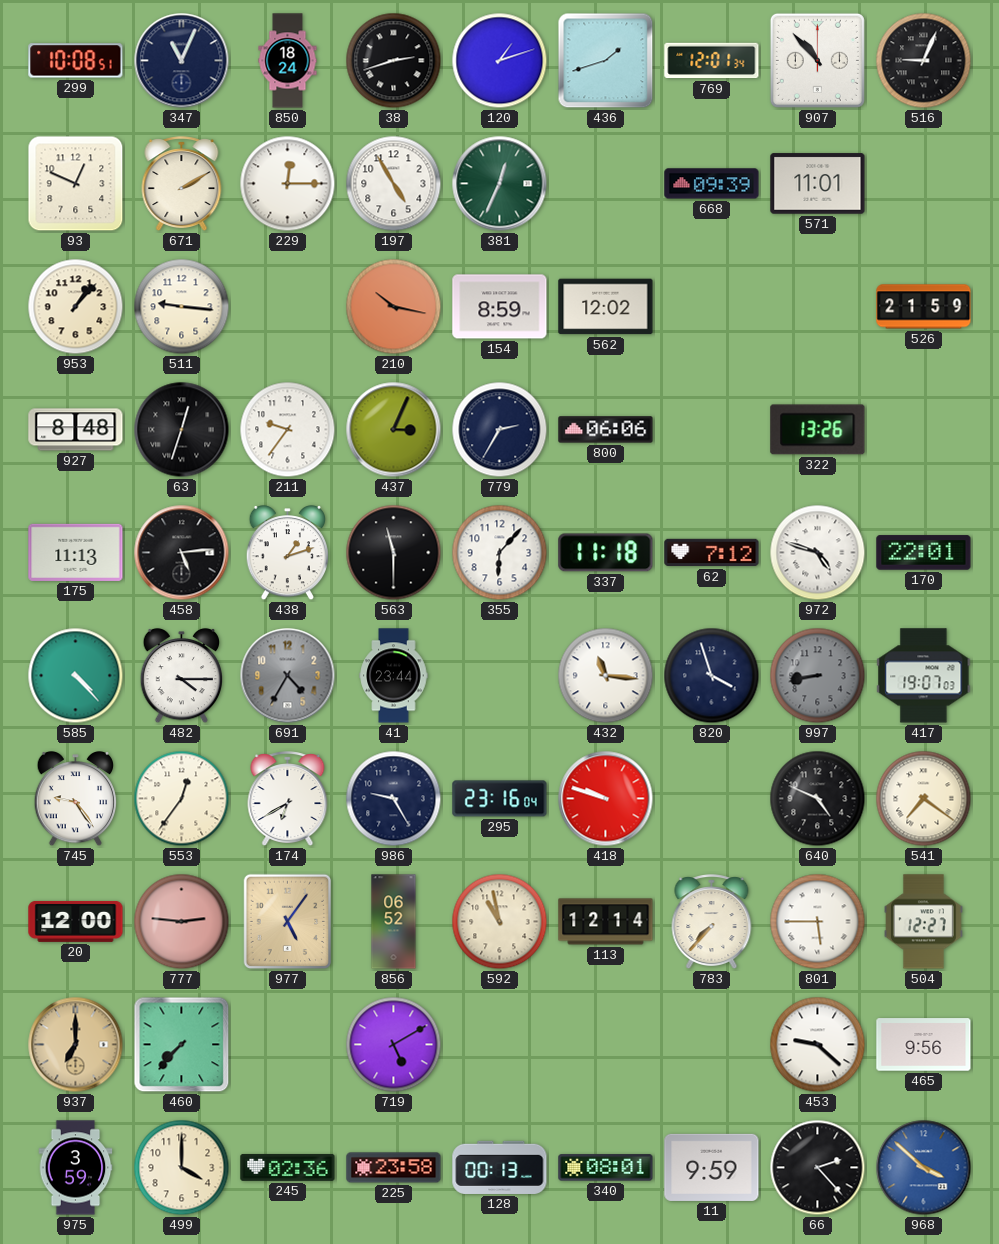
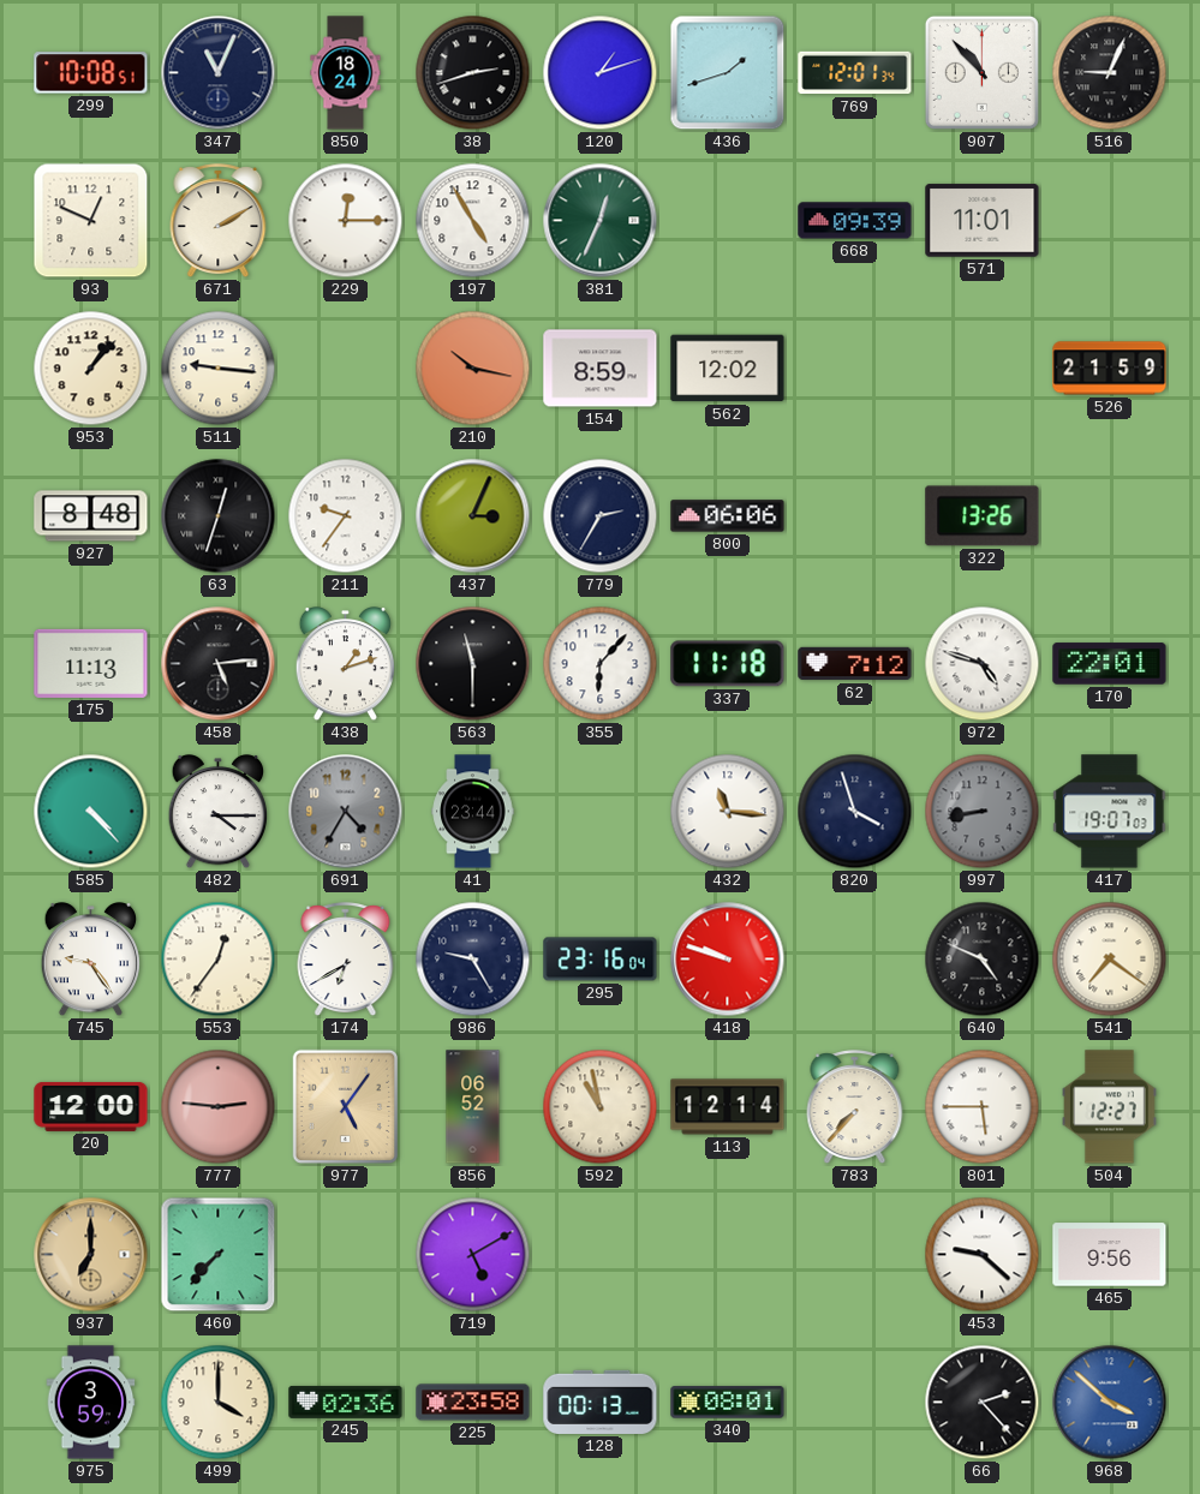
11: 9:59 -> none (712, 1167)
